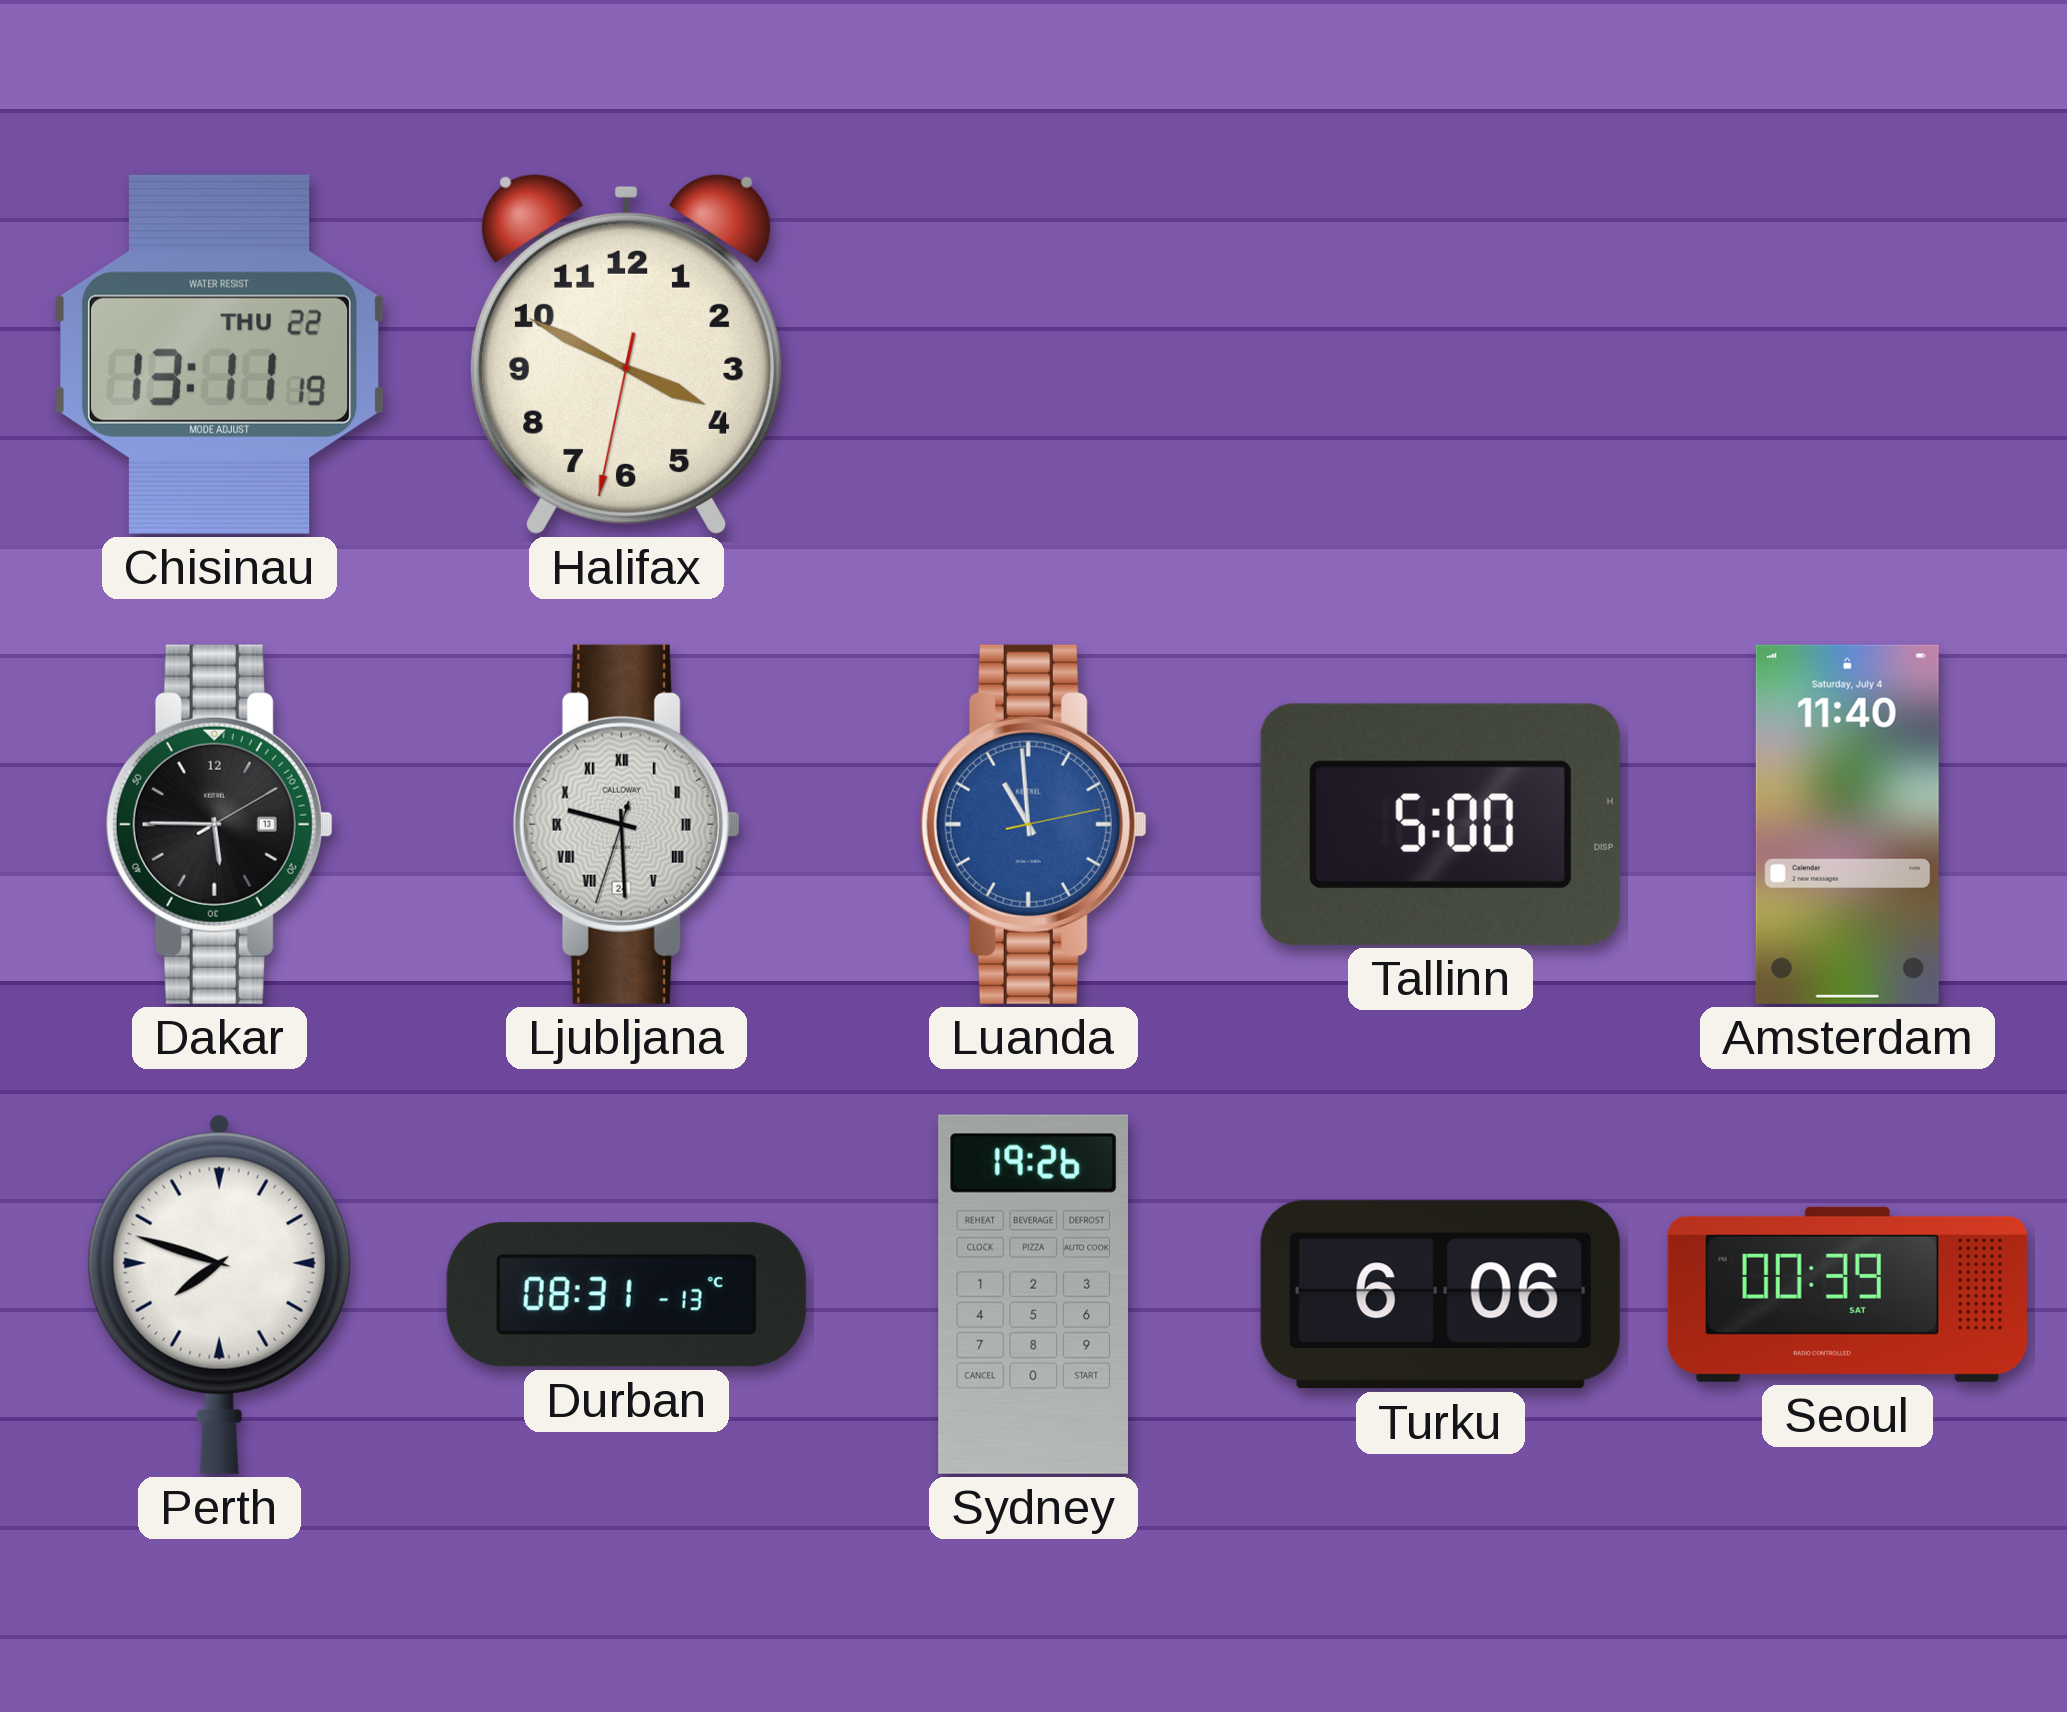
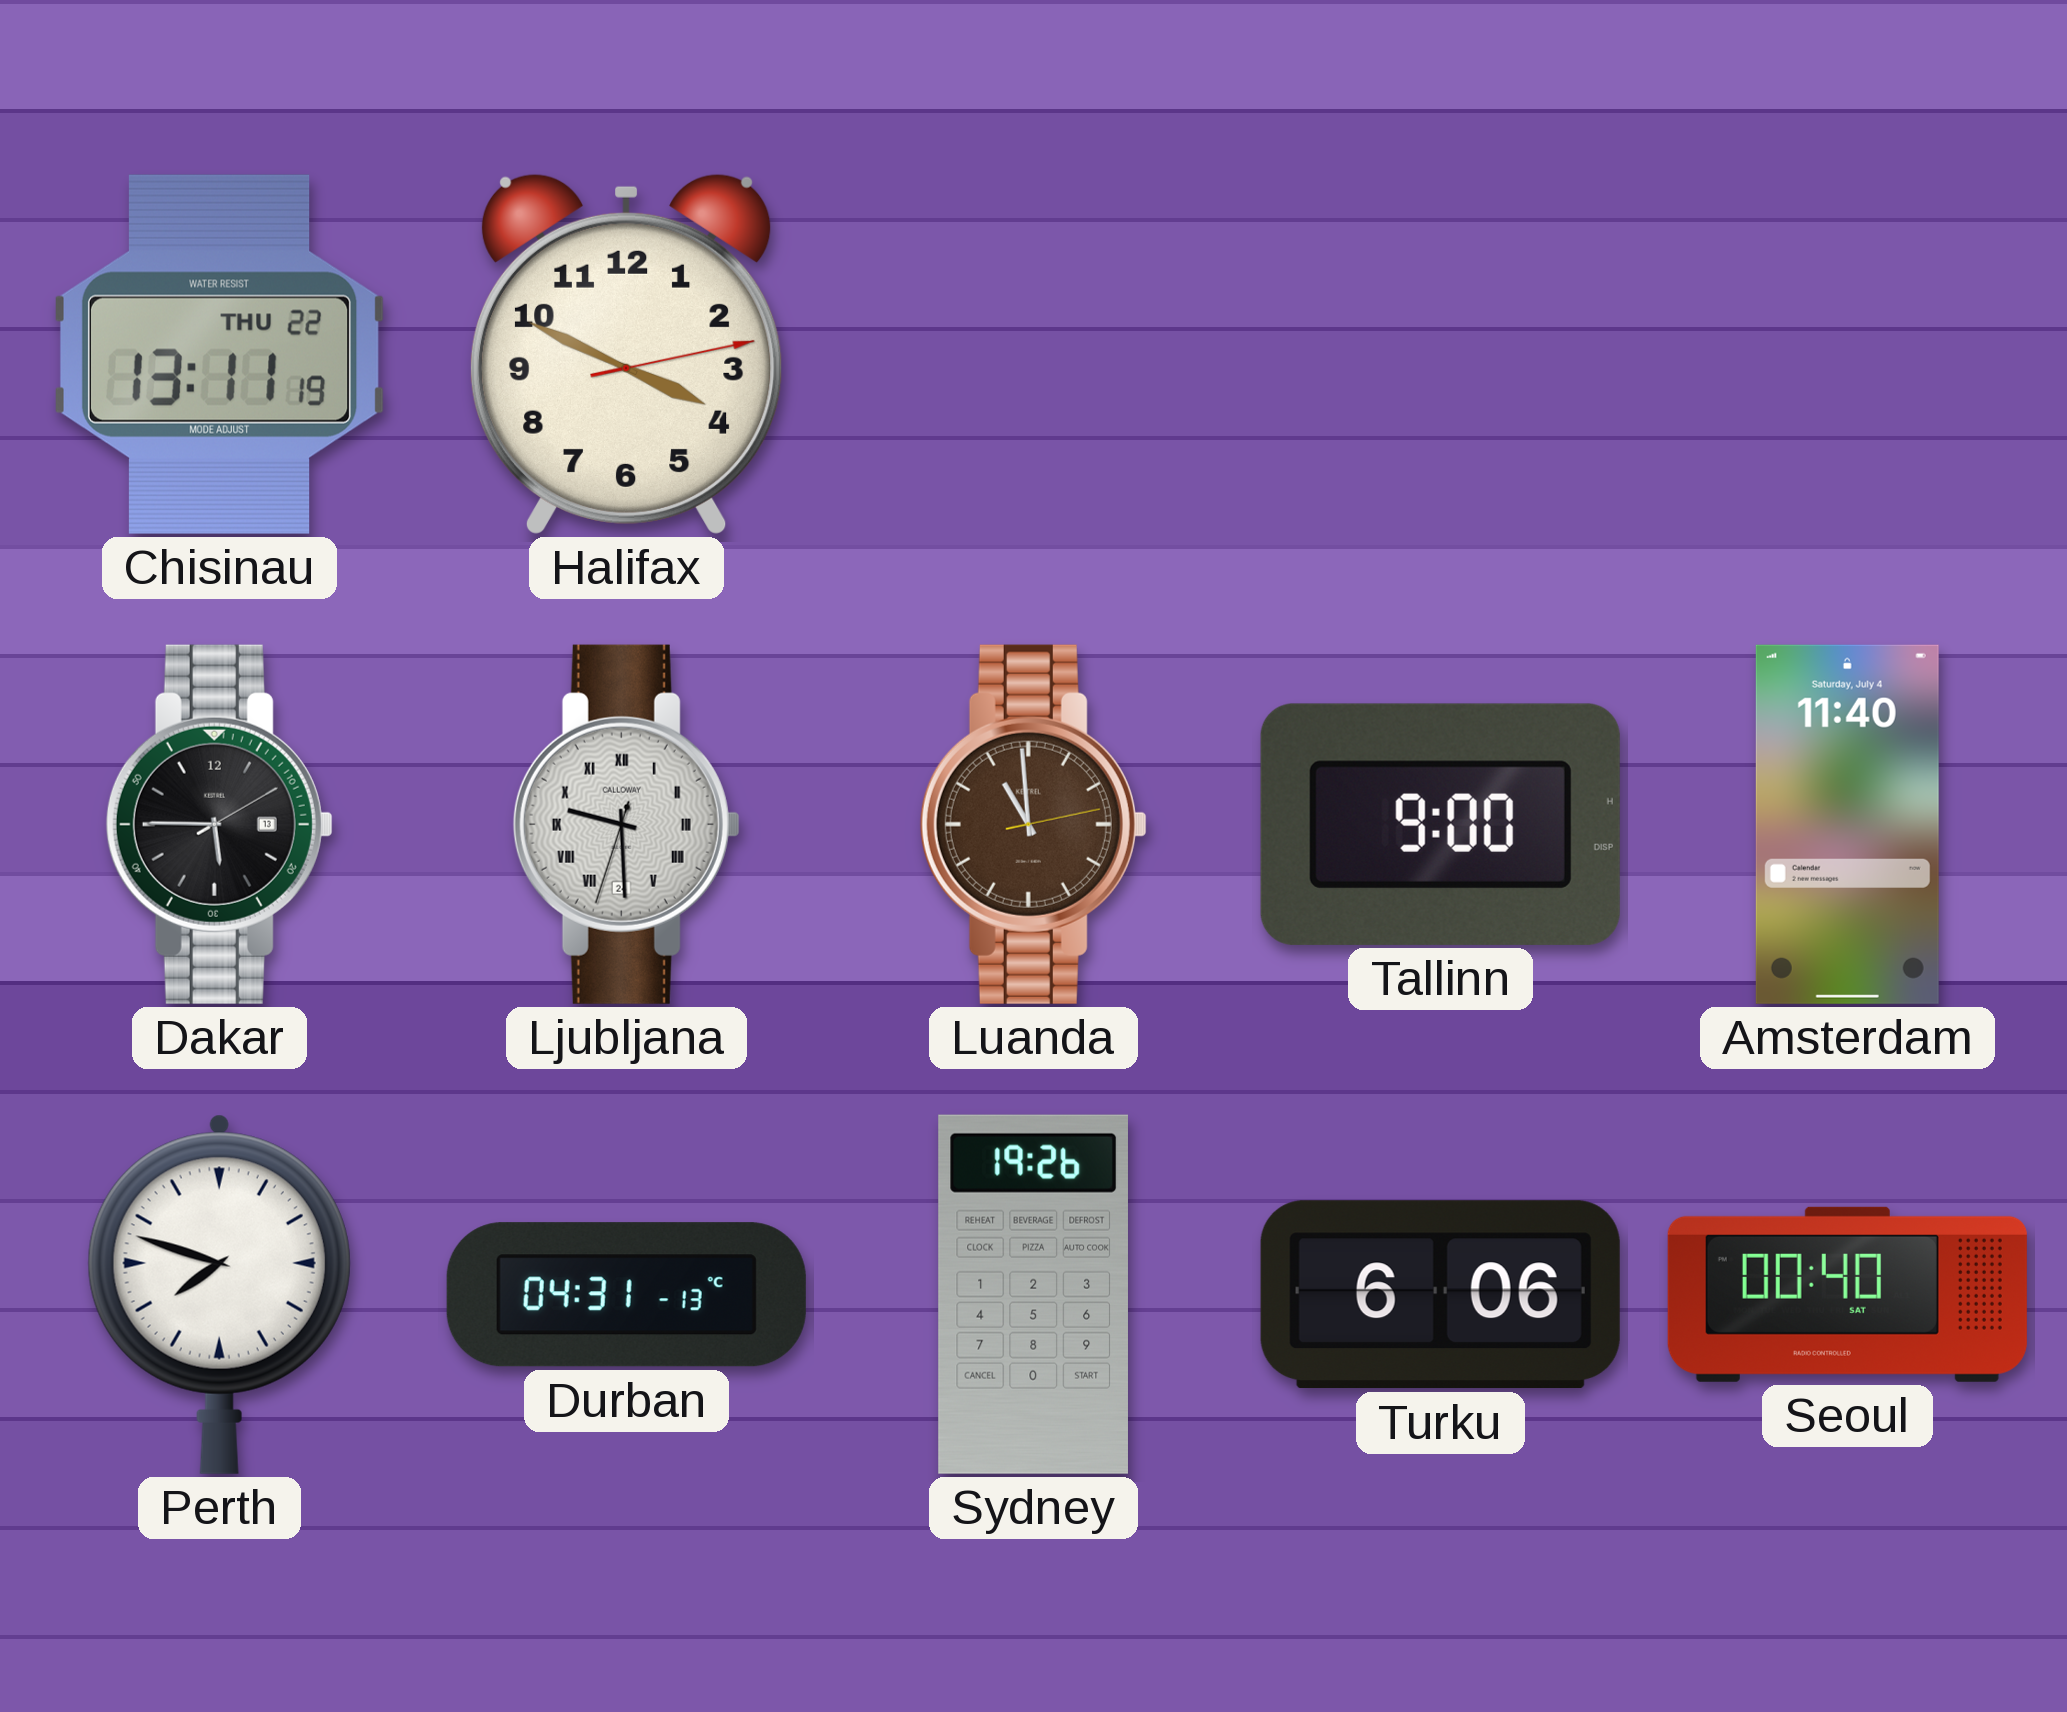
Halifax: 3:49:32 -> 3:49:13 (626, 354)
Luanda dial: blue -> brown (1033, 824)
Tallinn: 5:00 -> 9:00 (1440, 824)
Durban: 08:31 -> 04:31 (626, 1295)
Seoul: 00:39 -> 00:40 (1847, 1294)
